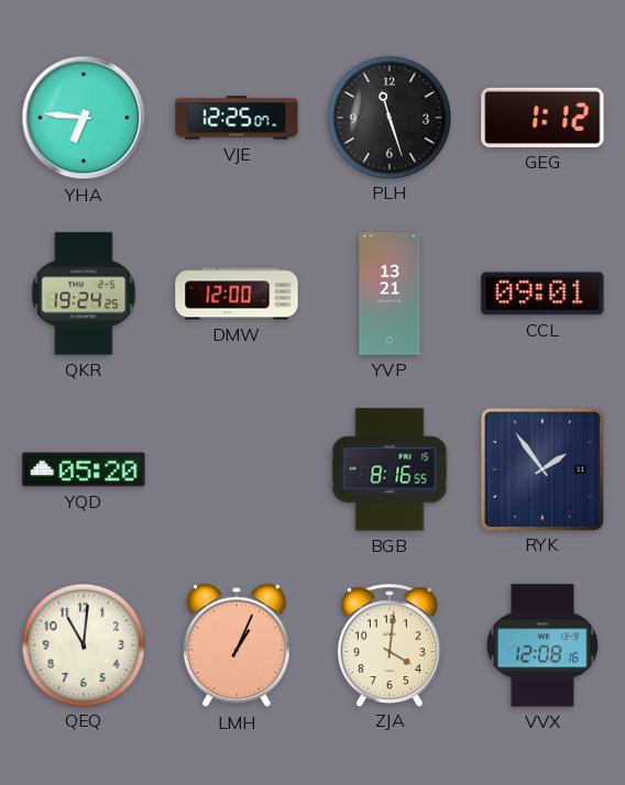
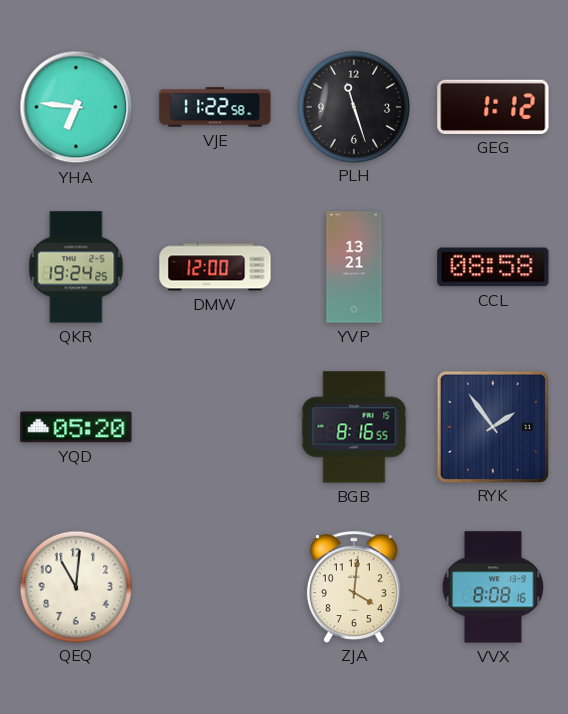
VJE: 12:25 -> 11:22 (215, 107)
CCL: 09:01 -> 08:58 (493, 267)
LMH: 1:04 -> none (237, 645)
VVX: 12:08 -> 8:08 (492, 587)
